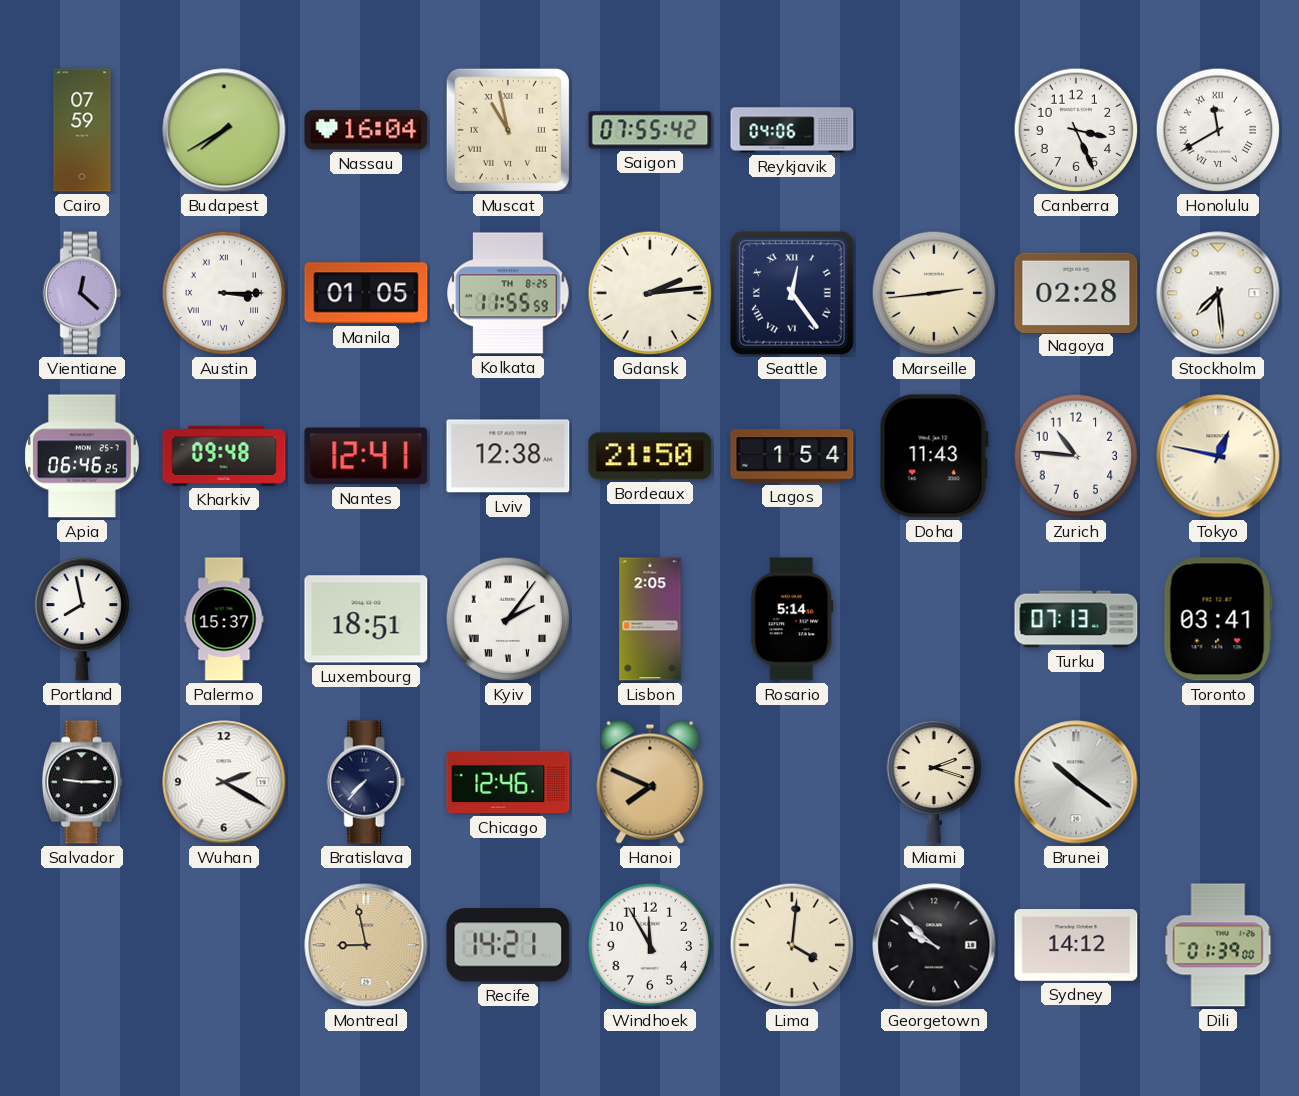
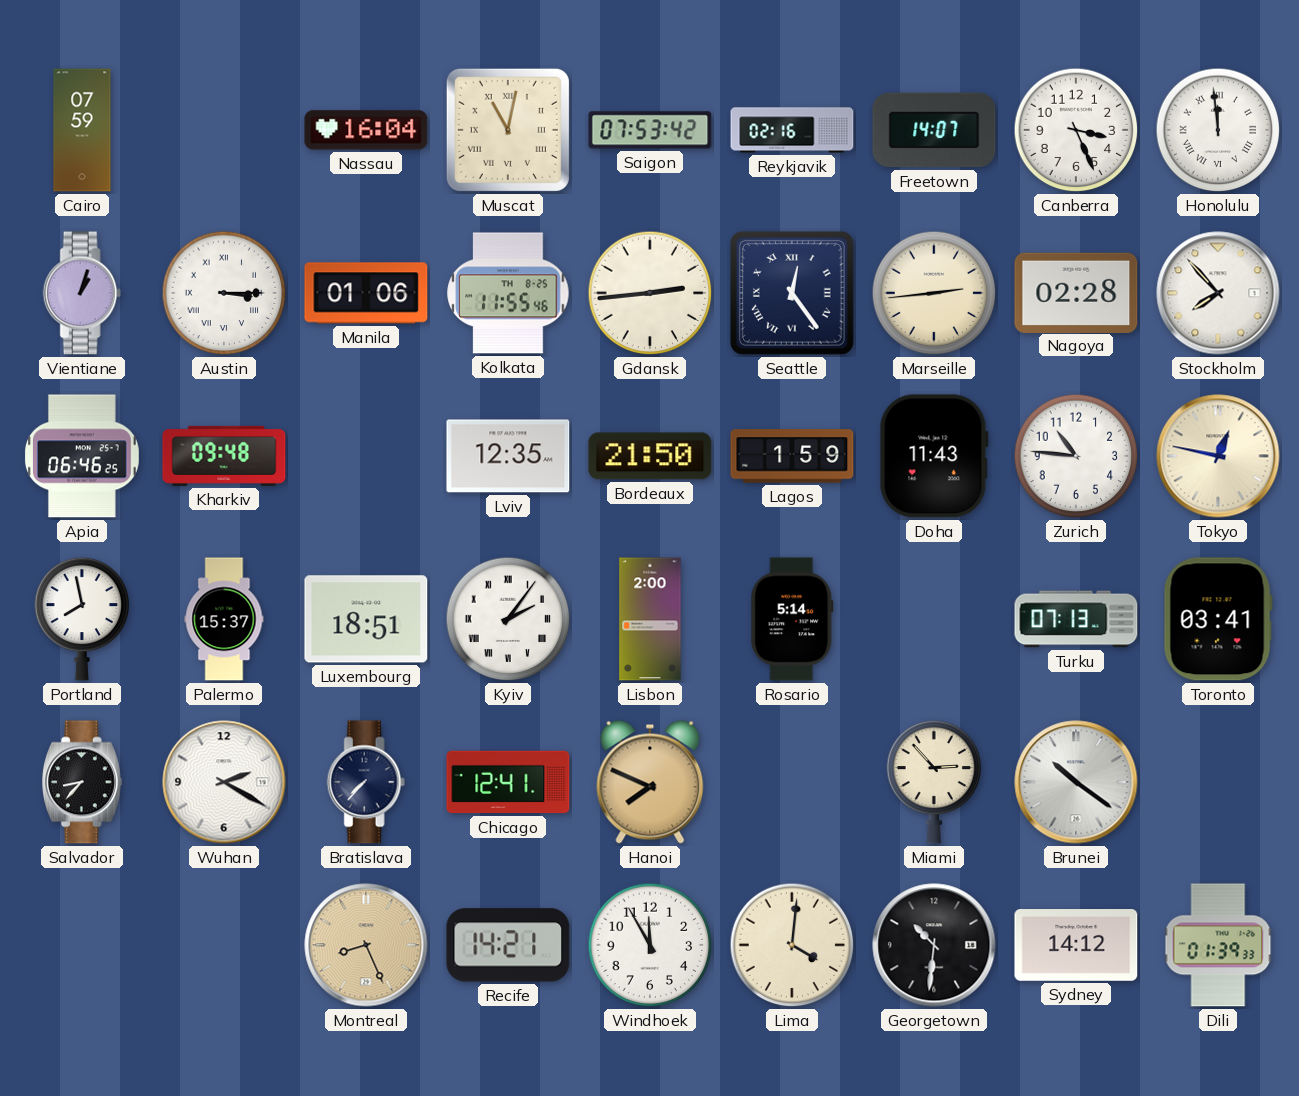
Budapest: 7:40 -> none (224, 130)
Muscat: 10:58 -> 11:02 (508, 130)
Saigon: 07:55 -> 07:53 (650, 130)
Reykjavik: 04:06 -> 02:16 (792, 130)
Freetown: none -> 14:07 (934, 130)
Honolulu: 11:40 -> 11:59 (1218, 130)
Vientiane: 12:22 -> 1:03 (82, 293)
Manila: 01:05 -> 01:06 (366, 293)
Kolkata: 11:55:59 -> 11:55:46 (508, 293)
Gdansk: 2:14 -> 2:44 (650, 293)
Stockholm: 7:29 -> 7:53 (1218, 293)
Nantes: 12:41 -> none (366, 456)
Lviv: 12:38 -> 12:35 (508, 456)
Lagos: 1:54 -> 1:59 (792, 456)
Lisbon: 2:05 -> 2:00 (650, 619)
Salvador: 9:15 -> 8:37 (82, 782)
Chicago: 12:46 -> 12:41 (508, 782)
Miami: 2:18 -> 2:53 (934, 782)
Montreal: 8:58 -> 8:26 (366, 945)
Georgetown: 9:52 -> 10:31 (934, 945)
Dili: 01:39:00 -> 01:39:33 (1218, 945)
